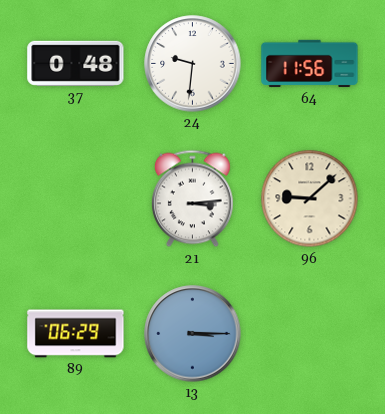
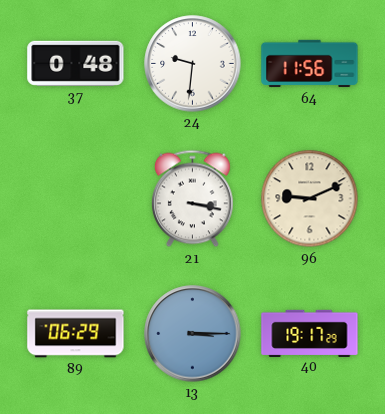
21: 3:14 -> 3:17 (192, 199)
96: 9:08 -> 9:11 (310, 199)
40: none -> 19:17 (310, 333)
